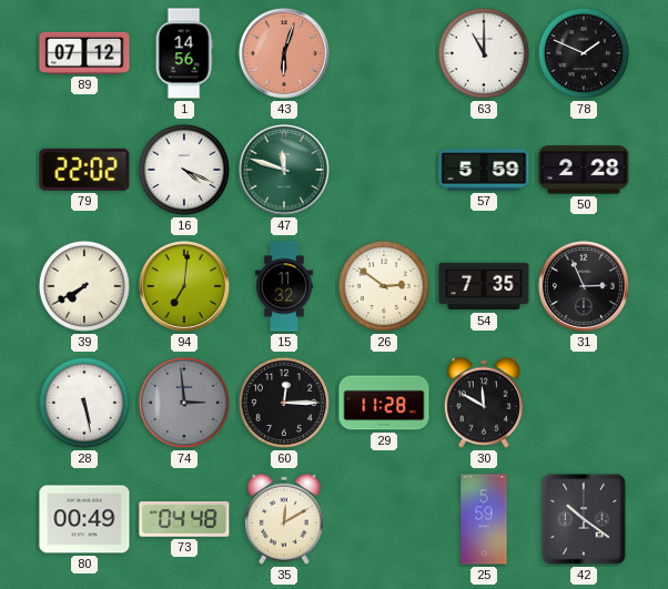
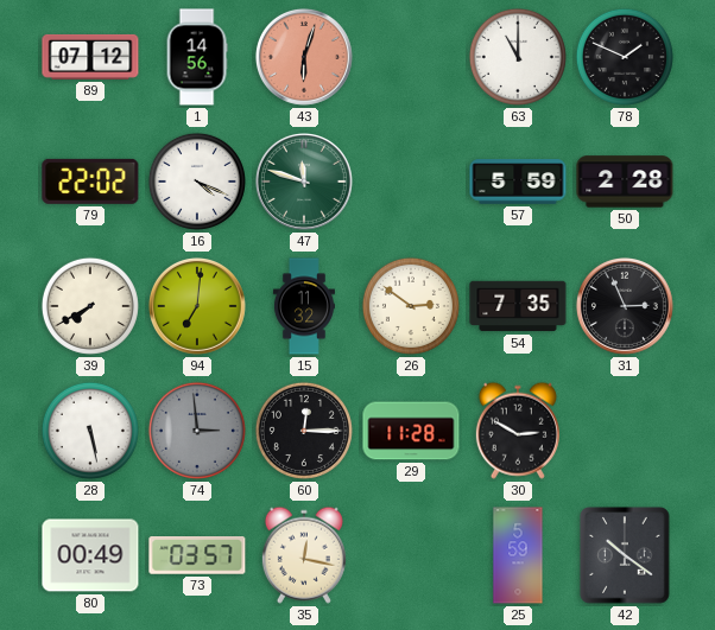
30: 11:50 -> 2:50 (518, 431)
73: 04:48 -> 03:57 (197, 556)
35: 12:10 -> 12:17 (304, 555)
